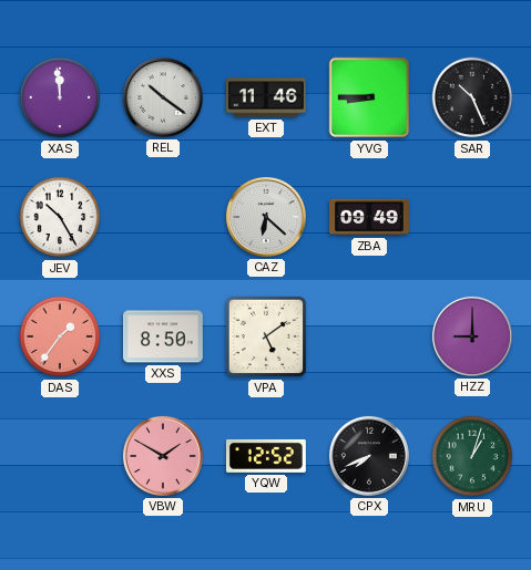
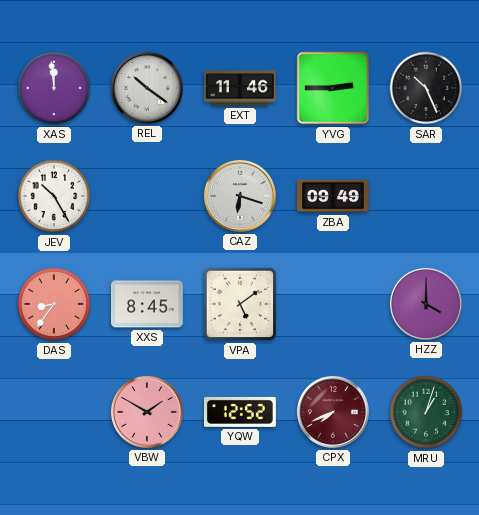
YVG: 8:45 -> 2:45 (333, 88)
CAZ: 6:22 -> 6:18 (240, 196)
DAS: 1:36 -> 8:36 (54, 304)
XXS: 8:50 -> 8:45 (147, 304)
HZZ: 9:00 -> 4:00 (426, 304)
CPX dial: black -> burgundy (333, 412)
